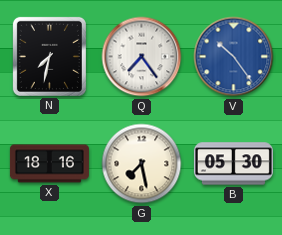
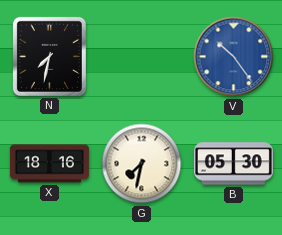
Q: 7:24 -> none (142, 57)
G: 7:28 -> 7:32 (142, 164)
